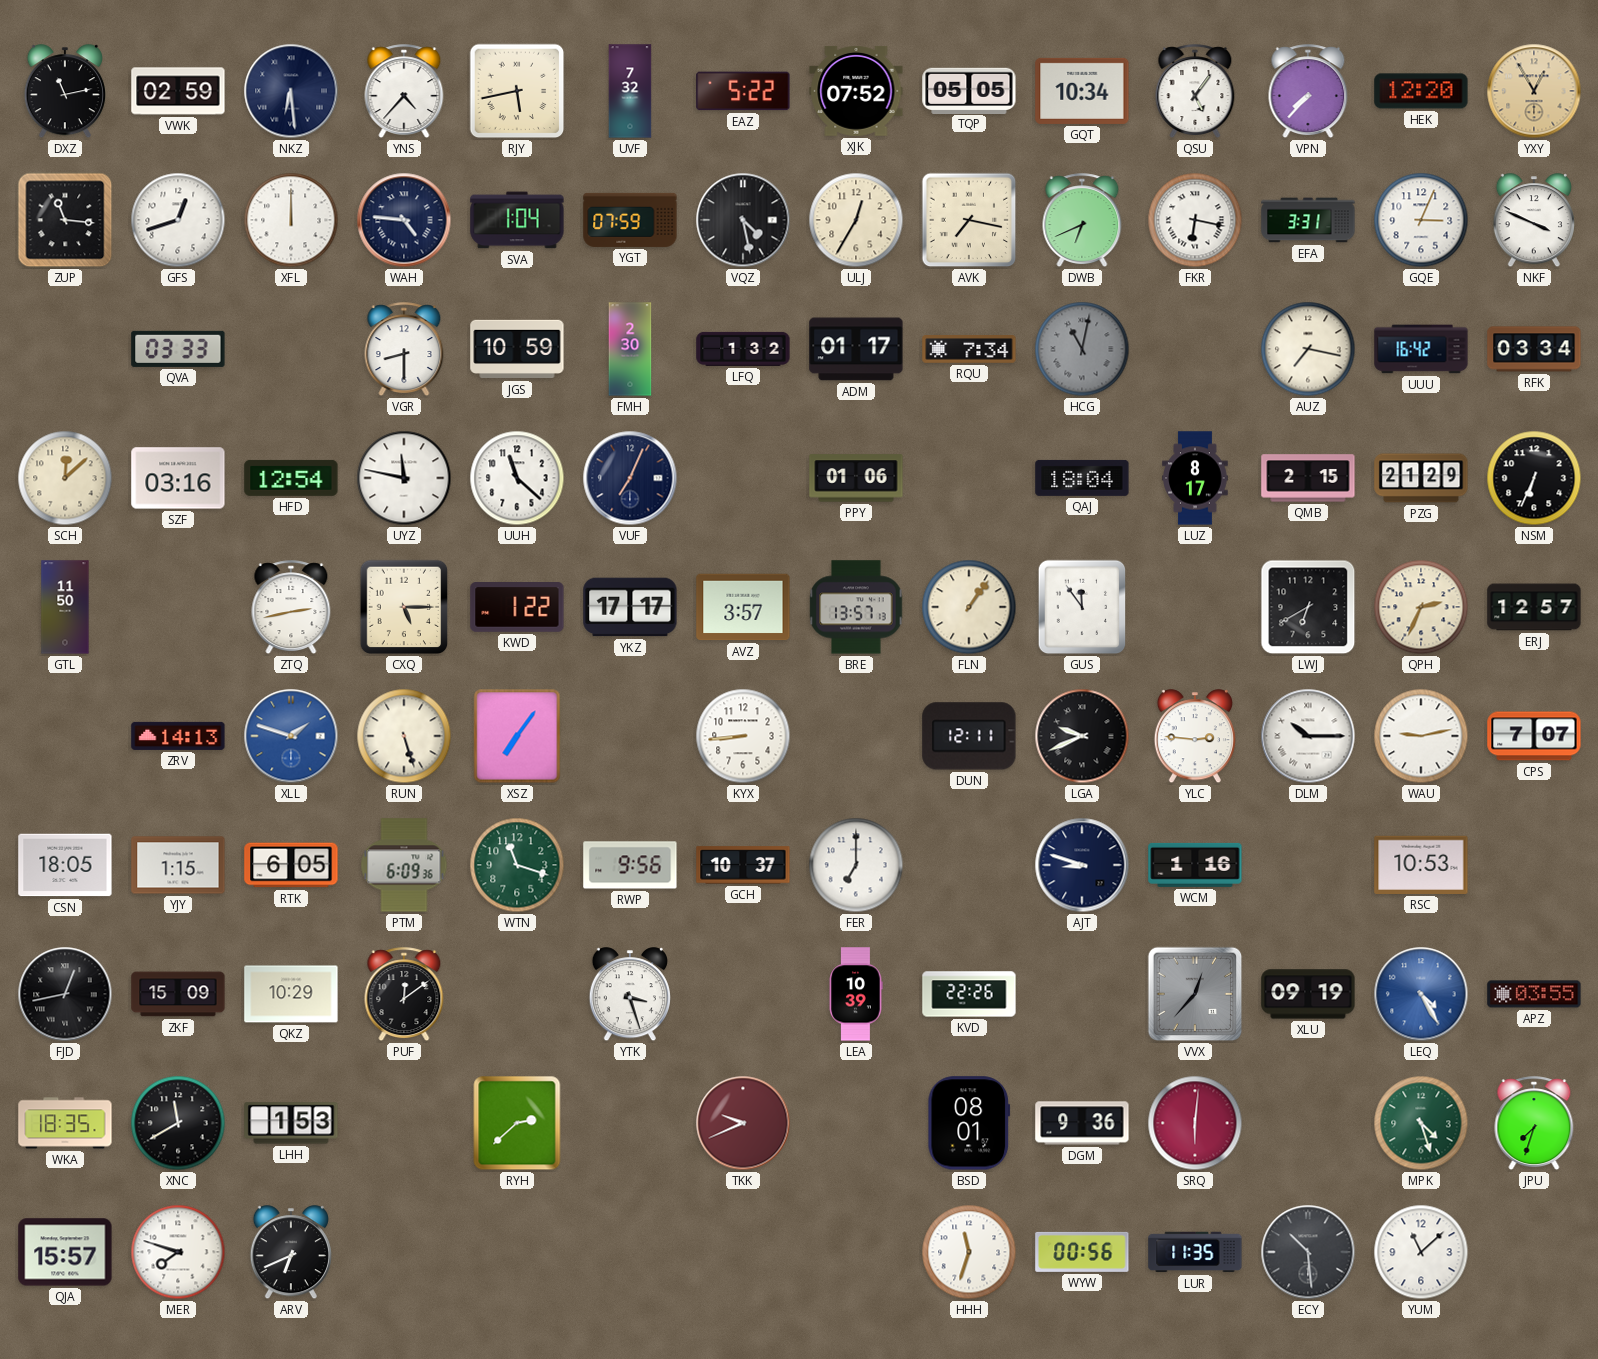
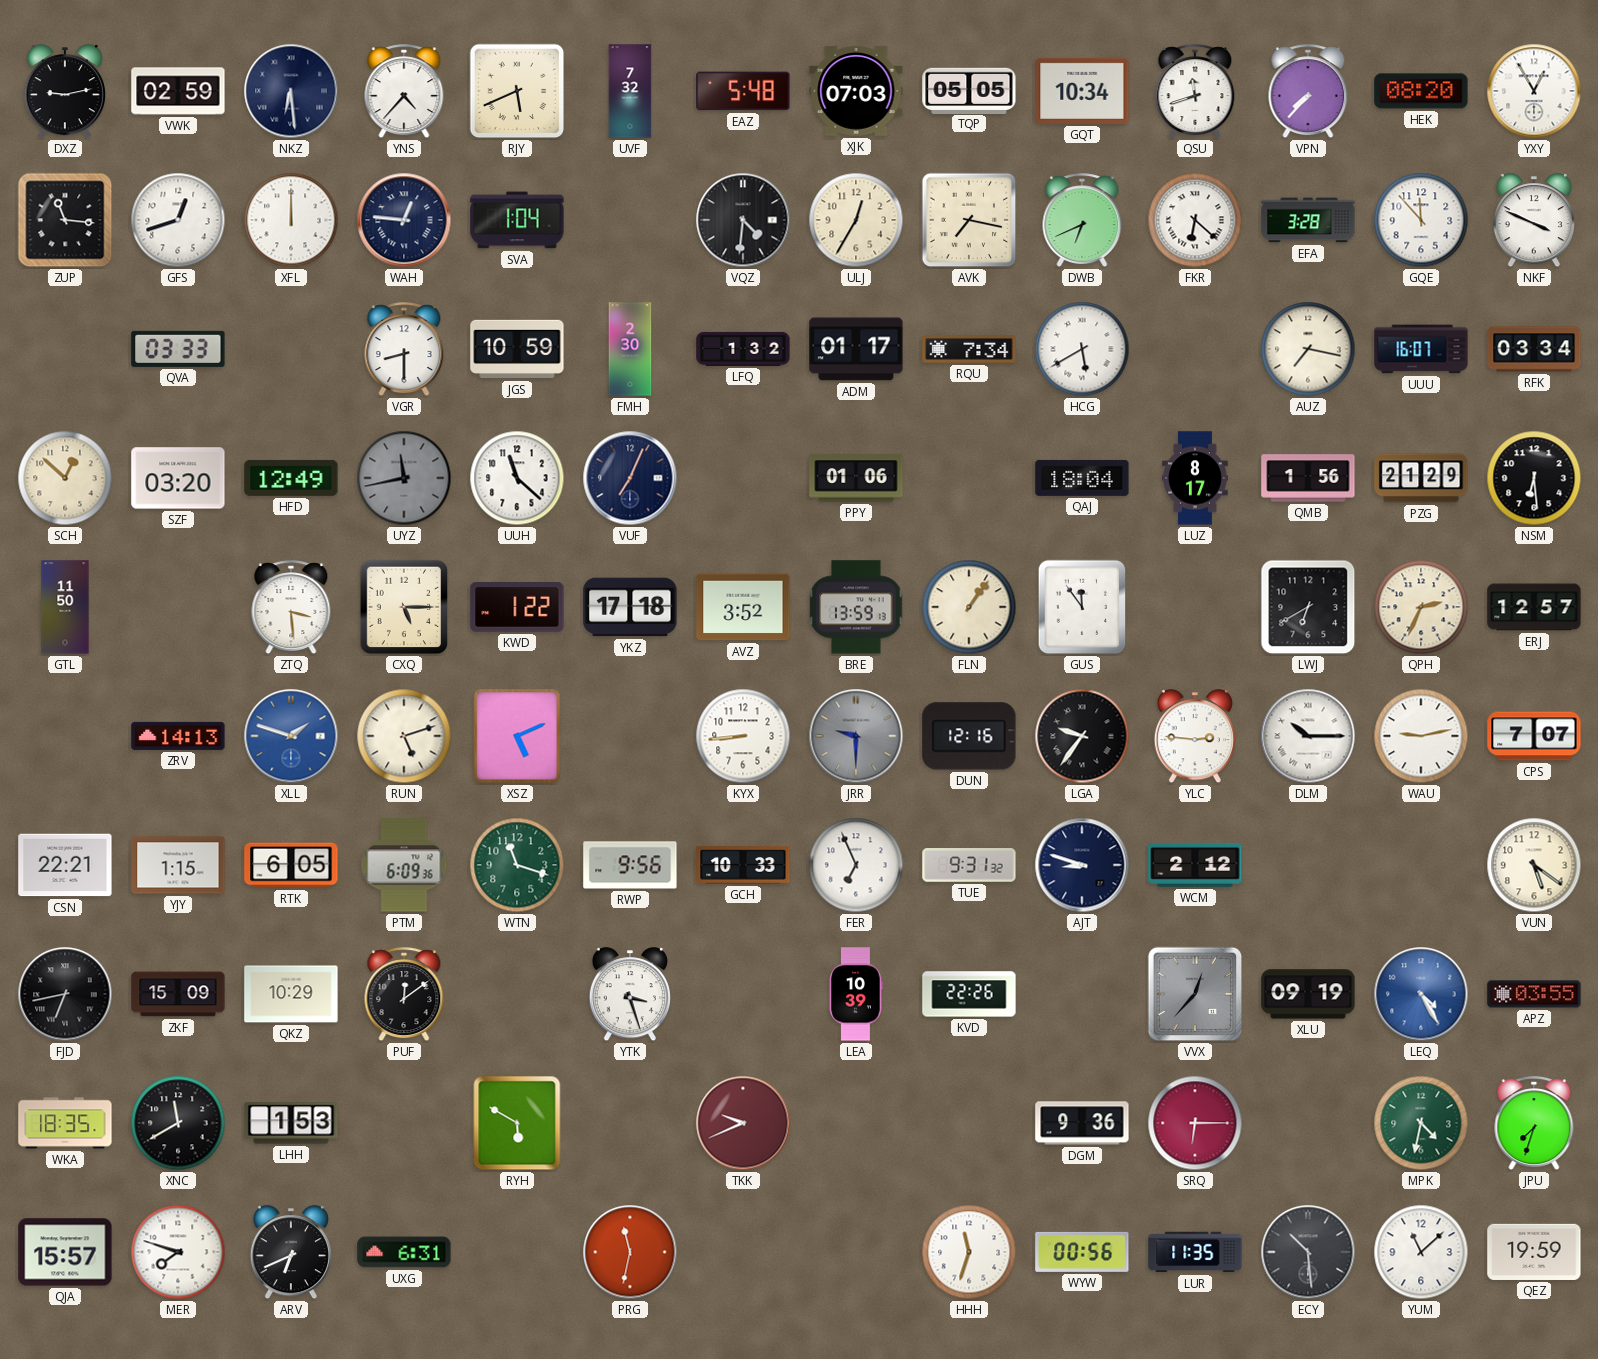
DXZ: 11:13 -> 9:13 (65, 92)
RJY: 5:43 -> 5:41 (517, 91)
EAZ: 5:22 -> 5:48 (743, 91)
XJK: 07:52 -> 07:03 (856, 92)
QSU: 5:06 -> 11:42 (1195, 92)
HEK: 12:20 -> 08:20 (1421, 91)
YXY dial: champagne -> white (1534, 91)
WAH: 4:46 -> 12:46 (404, 220)
YGT: 07:59 -> none (630, 220)
VQZ: 4:28 -> 4:31 (743, 220)
FKR: 6:17 -> 6:22 (1195, 220)
EFA: 3:31 -> 3:28 (1308, 220)
GQE: 3:04 -> 11:53 (1421, 220)
HCG: 11:02 -> 5:40 (1082, 349)
HCG dial: grey -> white (1082, 349)
UUU: 16:42 -> 16:07 (1421, 349)
SCH: 12:08 -> 12:52 (65, 478)
SZF: 03:16 -> 03:20 (178, 478)
HFD: 12:54 -> 12:49 (291, 478)
UYZ: 11:47 -> 11:43 (404, 478)
UYZ dial: white -> grey (404, 478)
QMB: 2:15 -> 1:56 (1308, 478)
NSM: 6:34 -> 6:29 (1534, 478)
ZTQ: 2:43 -> 3:29 (291, 608)
YKZ: 17:17 -> 17:18 (630, 607)
AVZ: 3:57 -> 3:52 (743, 607)
BRE: 13:57 -> 13:59 (856, 607)
RUN: 5:27 -> 5:12 (404, 736)
XSZ: 7:06 -> 5:11 (517, 736)
JRR: none -> 9:30 (856, 736)
DUN: 12:11 -> 12:16 (969, 736)
LGA: 9:41 -> 9:36 (1082, 736)
CSN: 18:05 -> 22:21 (65, 865)
GCH: 10:37 -> 10:33 (743, 865)
FER: 7:00 -> 6:56 (856, 865)
TUE: none -> 9:31 (969, 865)
WCM: 1:16 -> 2:12 (1195, 865)
RSC: 10:53 -> none (1421, 865)
VUN: none -> 5:21 (1534, 865)
FJD: 12:43 -> 6:43 (65, 994)
RYH: 2:38 -> 5:50 (517, 1123)
BSD: 08:01 -> none (969, 1123)
SRQ: 6:01 -> 6:15 (1195, 1123)
MPK: 4:27 -> 4:32 (1421, 1123)
UXG: none -> 6:31 (404, 1252)
PRG: none -> 11:32 (630, 1252)
QEZ: none -> 19:59 (1534, 1252)
